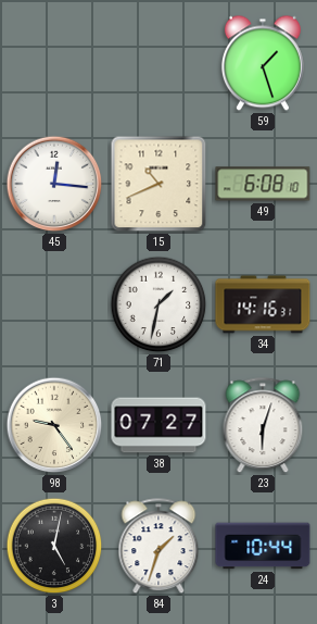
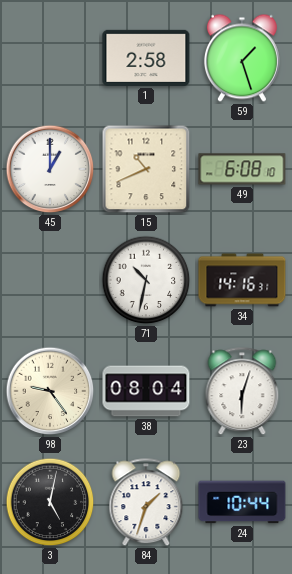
1: none -> 2:58 (146, 58)
45: 12:16 -> 1:00 (50, 169)
71: 1:32 -> 10:32 (146, 280)
38: 07:27 -> 08:04 (146, 391)
